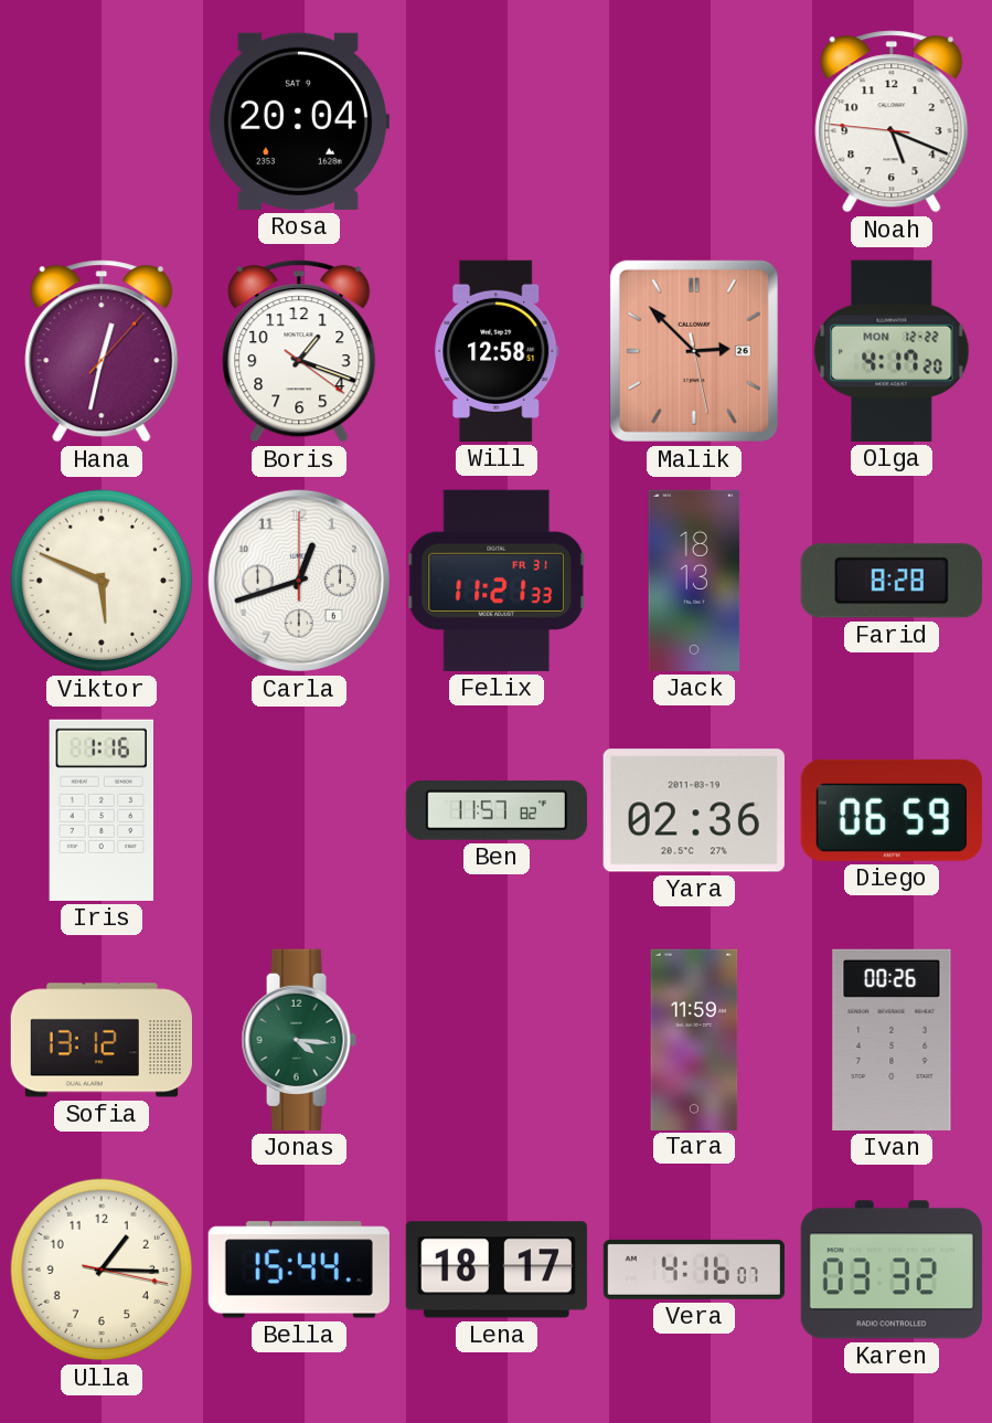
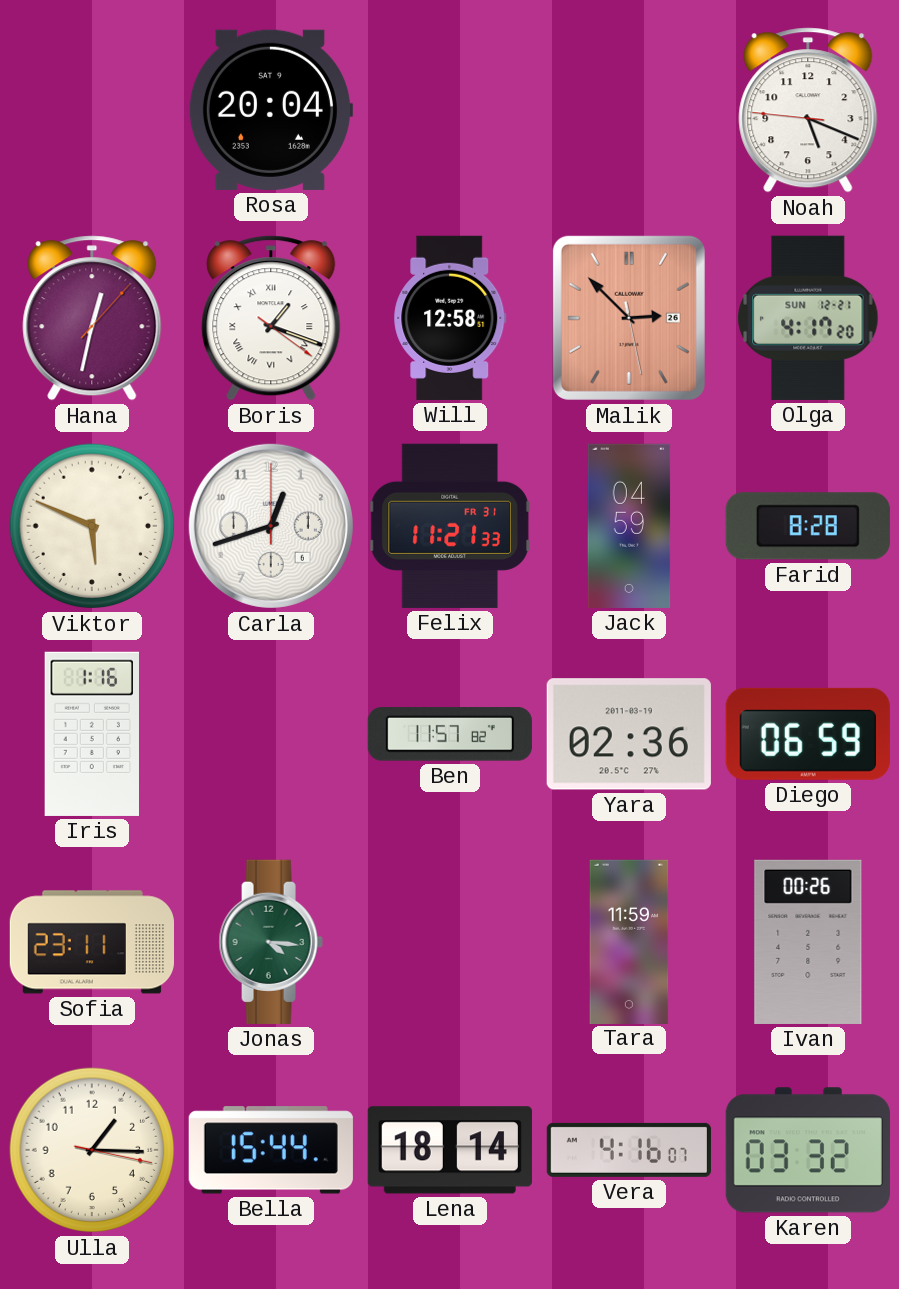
Boris numerals: Arabic -> Roman (271, 318)
Olga date: MON 12-22 -> SUN 12-21 (808, 318)
Jack: 18:13 -> 04:59 (629, 526)
Sofia: 13:12 -> 23:11 (91, 942)
Lena: 18:17 -> 18:14 (450, 1150)
